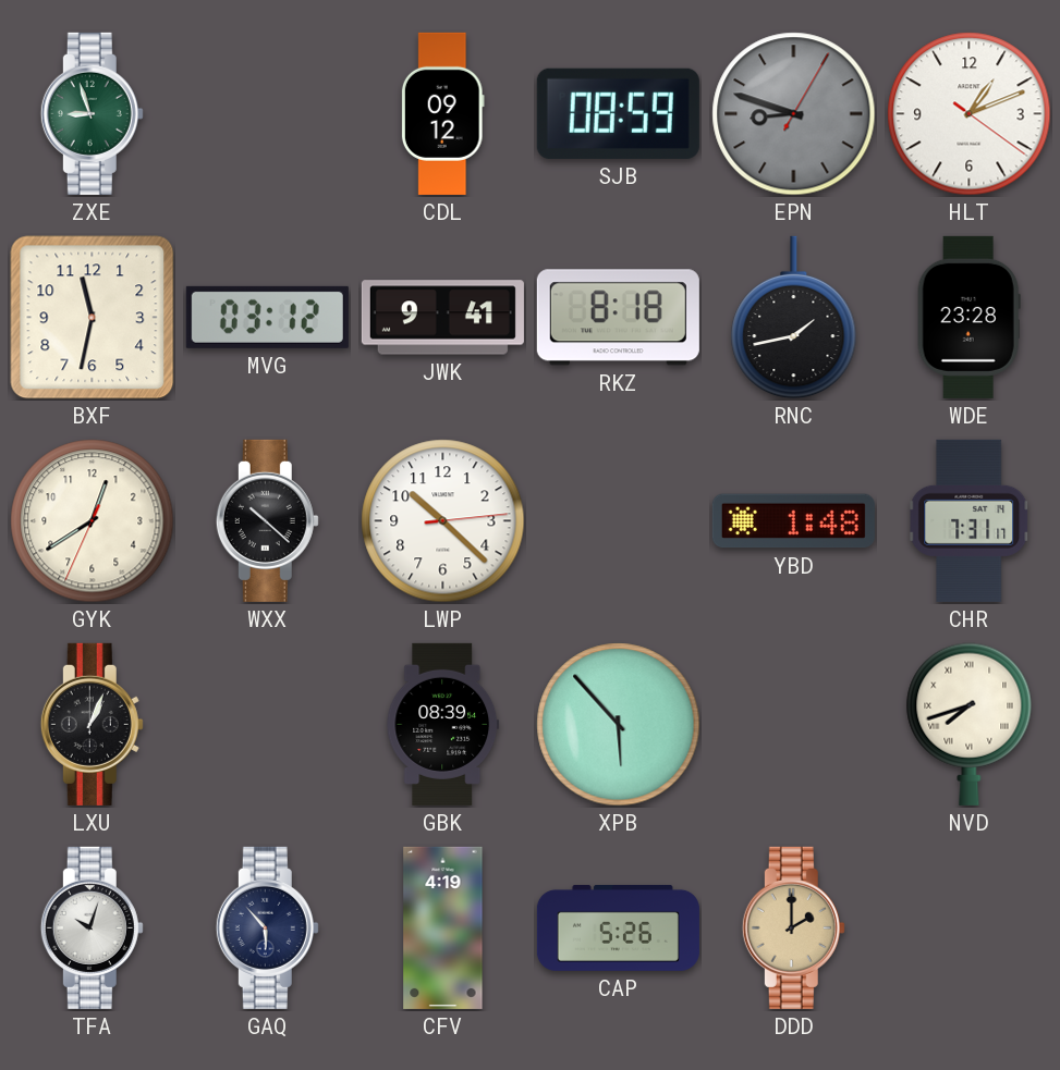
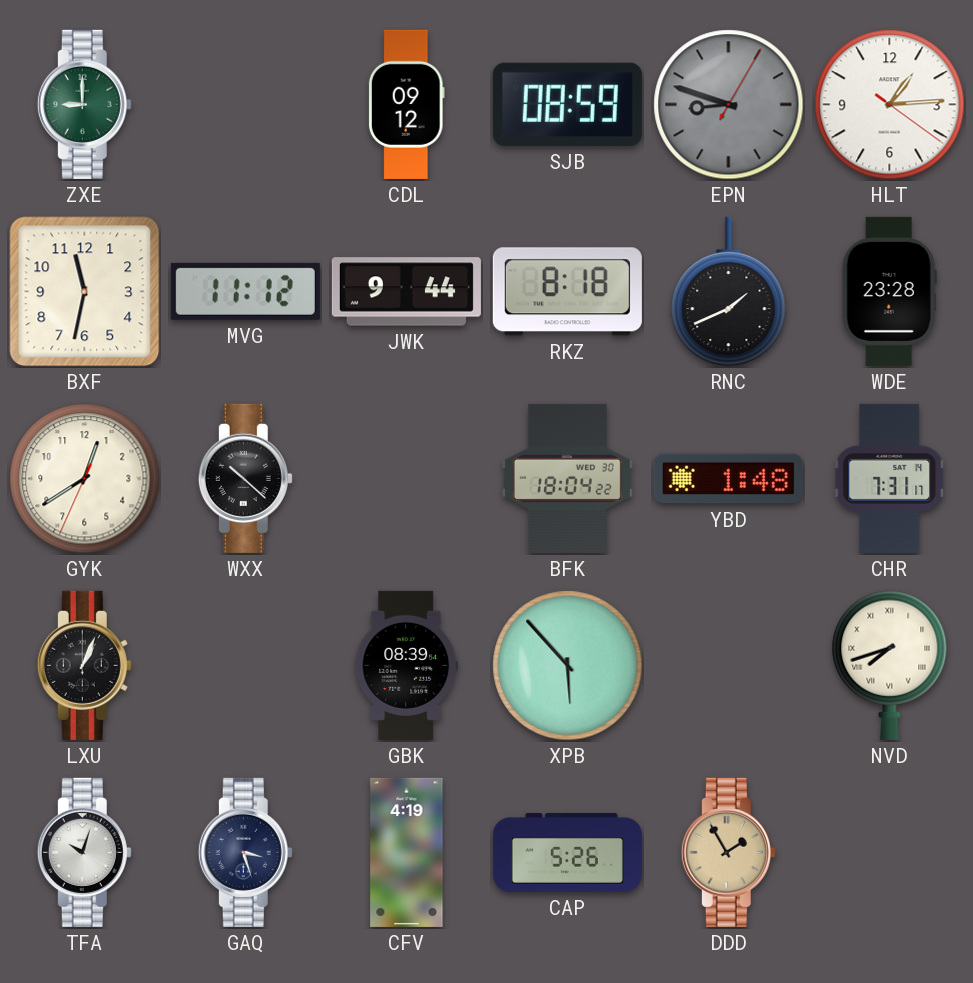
ZXE: 8:57 -> 9:00 (84, 104)
HLT: 1:11 -> 1:14 (890, 105)
MVG: 03:12 -> 11:12 (245, 291)
JWK: 9:41 -> 9:44 (406, 292)
RNC: 1:43 -> 1:41 (729, 292)
LWP: 10:22 -> none (443, 521)
BFK: none -> 18:04 (567, 478)
GAQ: 5:53 -> 3:27 (245, 852)
DDD: 2:00 -> 1:55 (728, 852)
